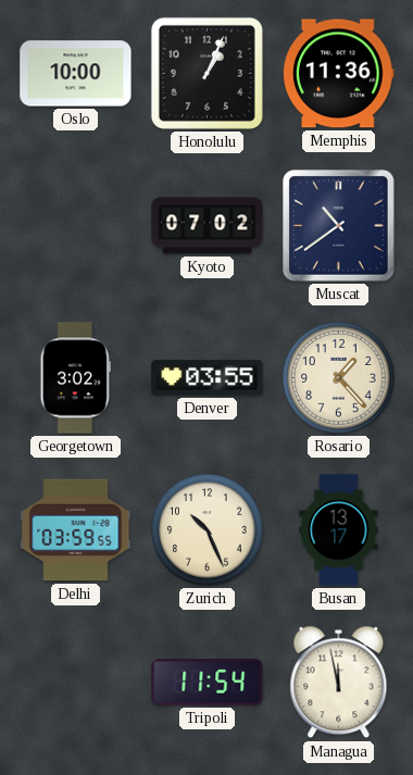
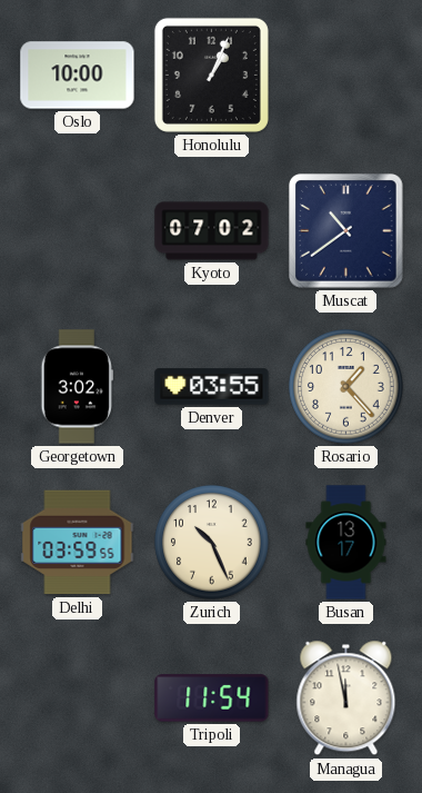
Memphis: 11:36 -> none (339, 74)
